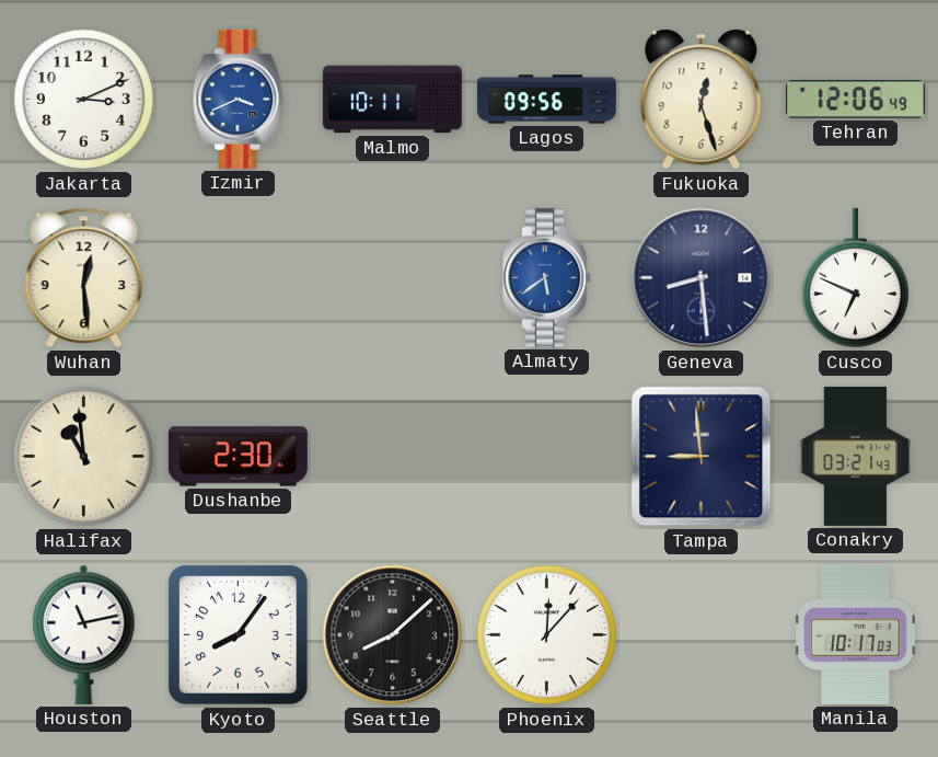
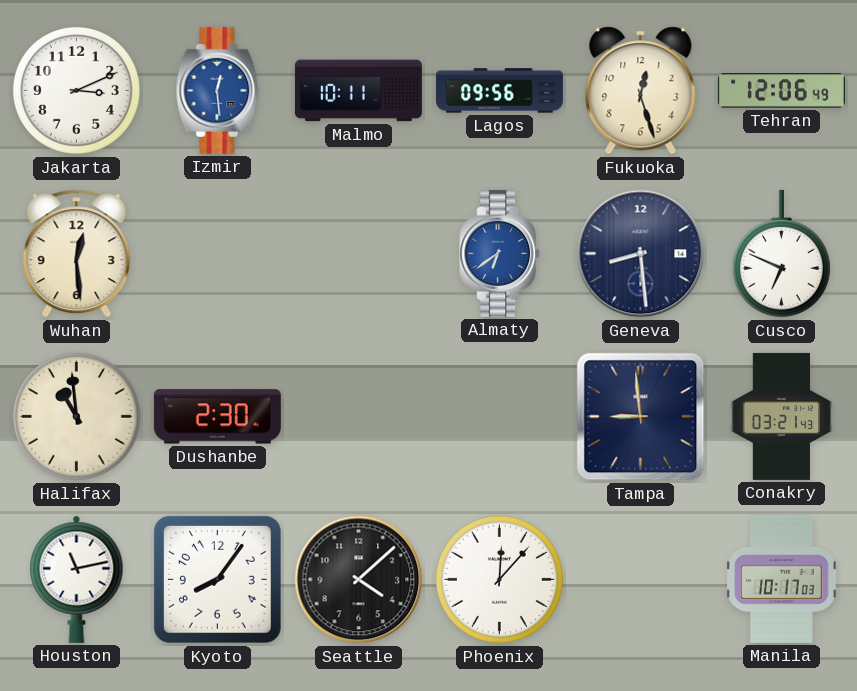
Izmir: 3:41 -> 12:29 (218, 90)
Almaty: 5:39 -> 6:39 (500, 253)
Seattle: 8:08 -> 4:08 (359, 580)
